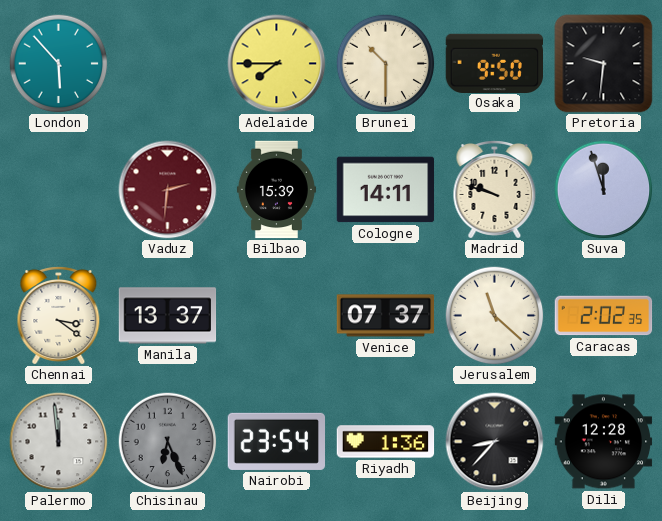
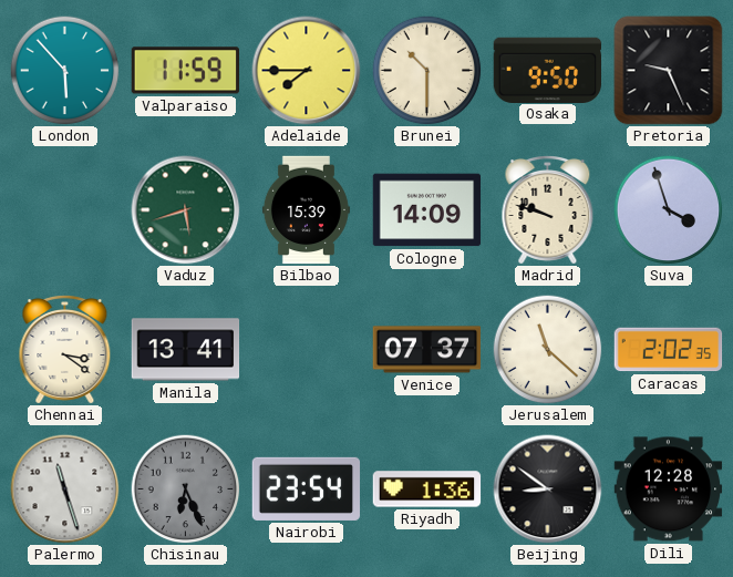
Valparaiso: none -> 11:59 (185, 71)
Pretoria: 9:31 -> 9:26 (669, 71)
Vaduz: 2:31 -> 5:42 (186, 210)
Vaduz dial: burgundy -> green (186, 210)
Cologne: 14:11 -> 14:09 (427, 210)
Suva: 11:57 -> 3:57 (669, 210)
Manila: 13:37 -> 13:41 (186, 350)
Palermo: 11:59 -> 11:27 (65, 490)
Beijing: 8:37 -> 8:51 (548, 490)
